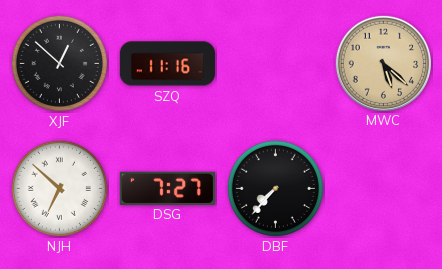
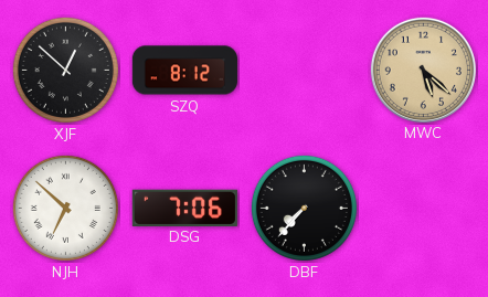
SZQ: 11:16 -> 8:12 (184, 71)
DSG: 7:27 -> 7:06 (184, 208)
